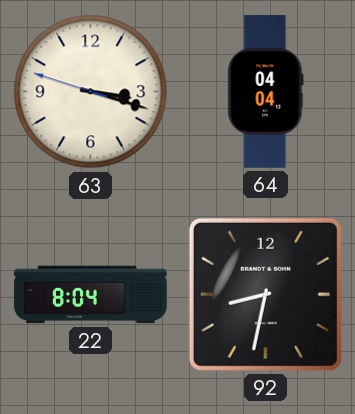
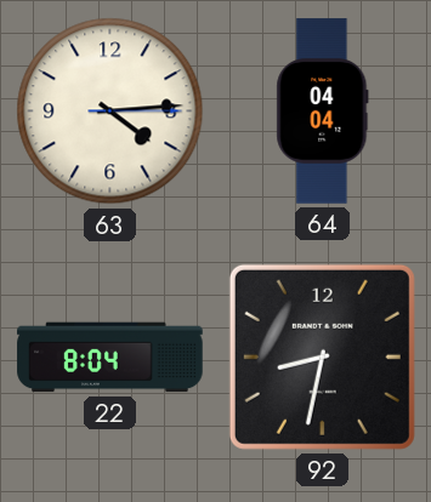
63: 3:17 -> 4:14 (110, 112)
